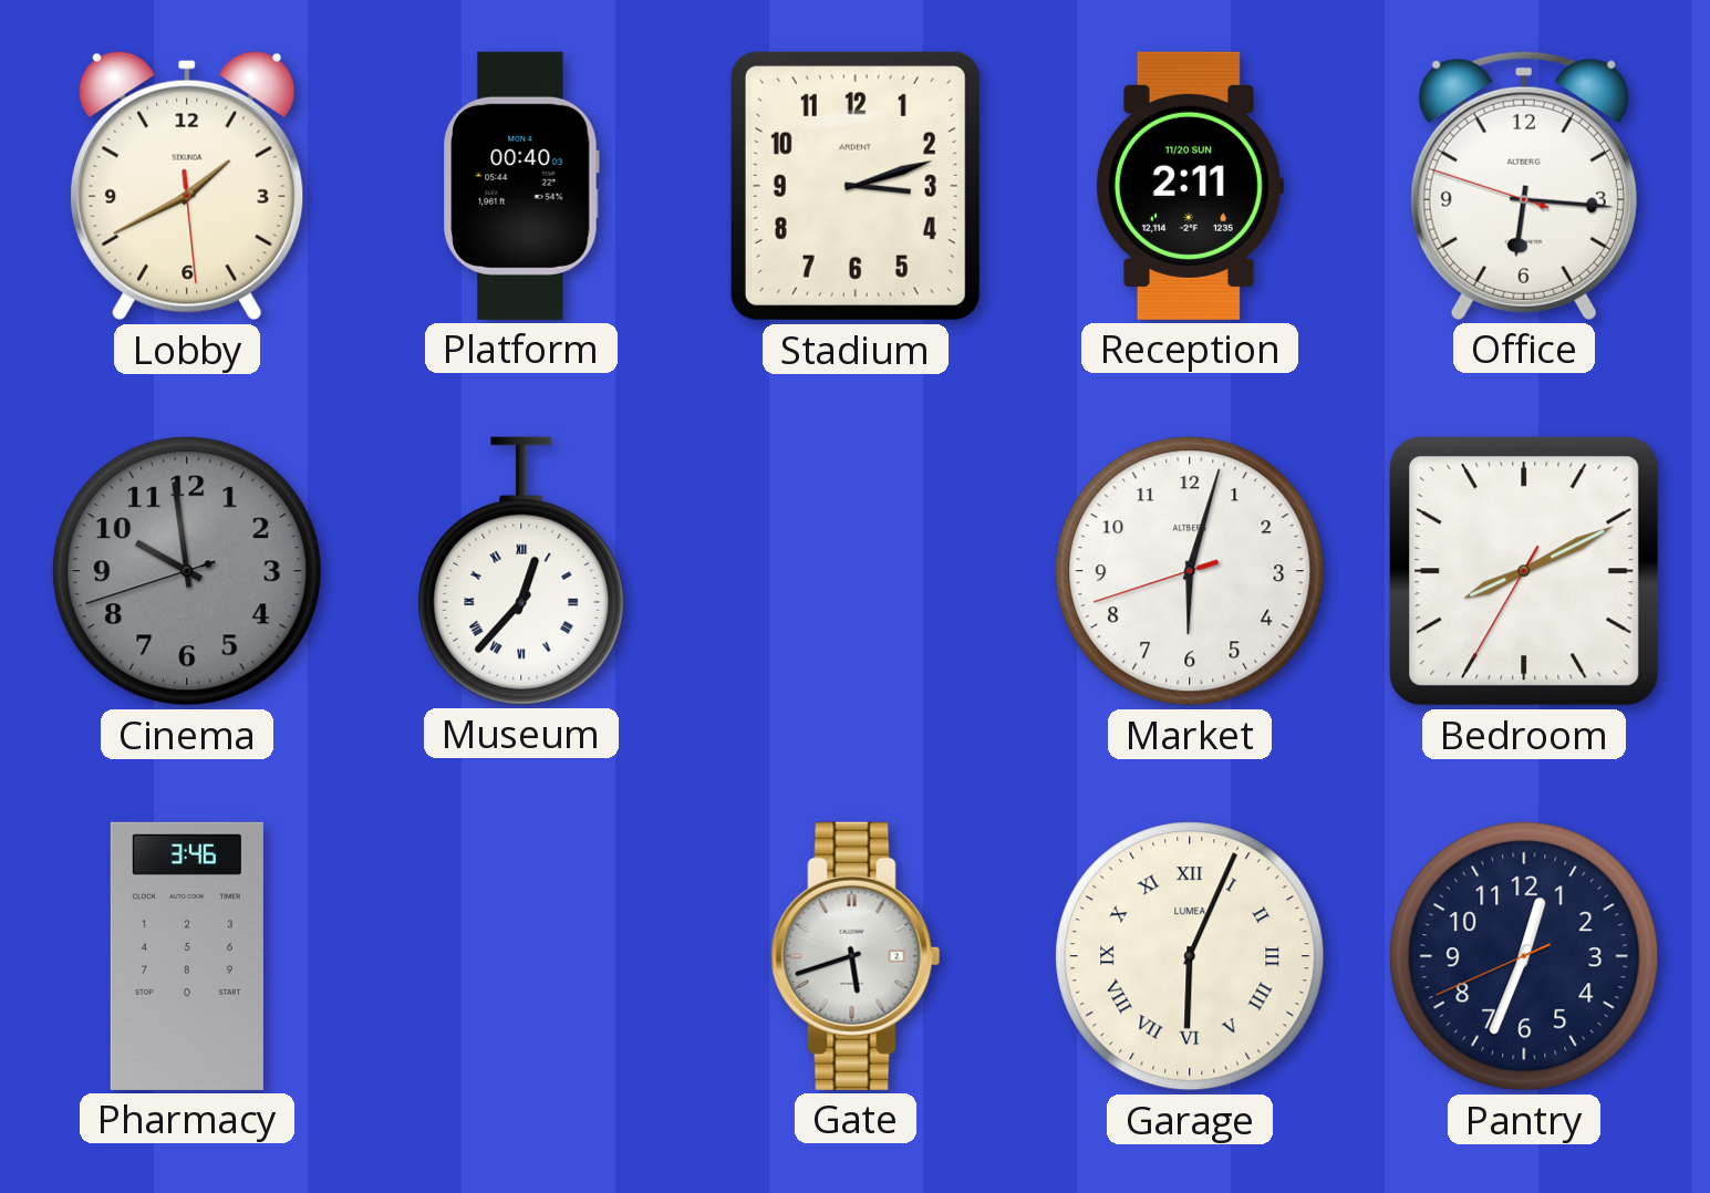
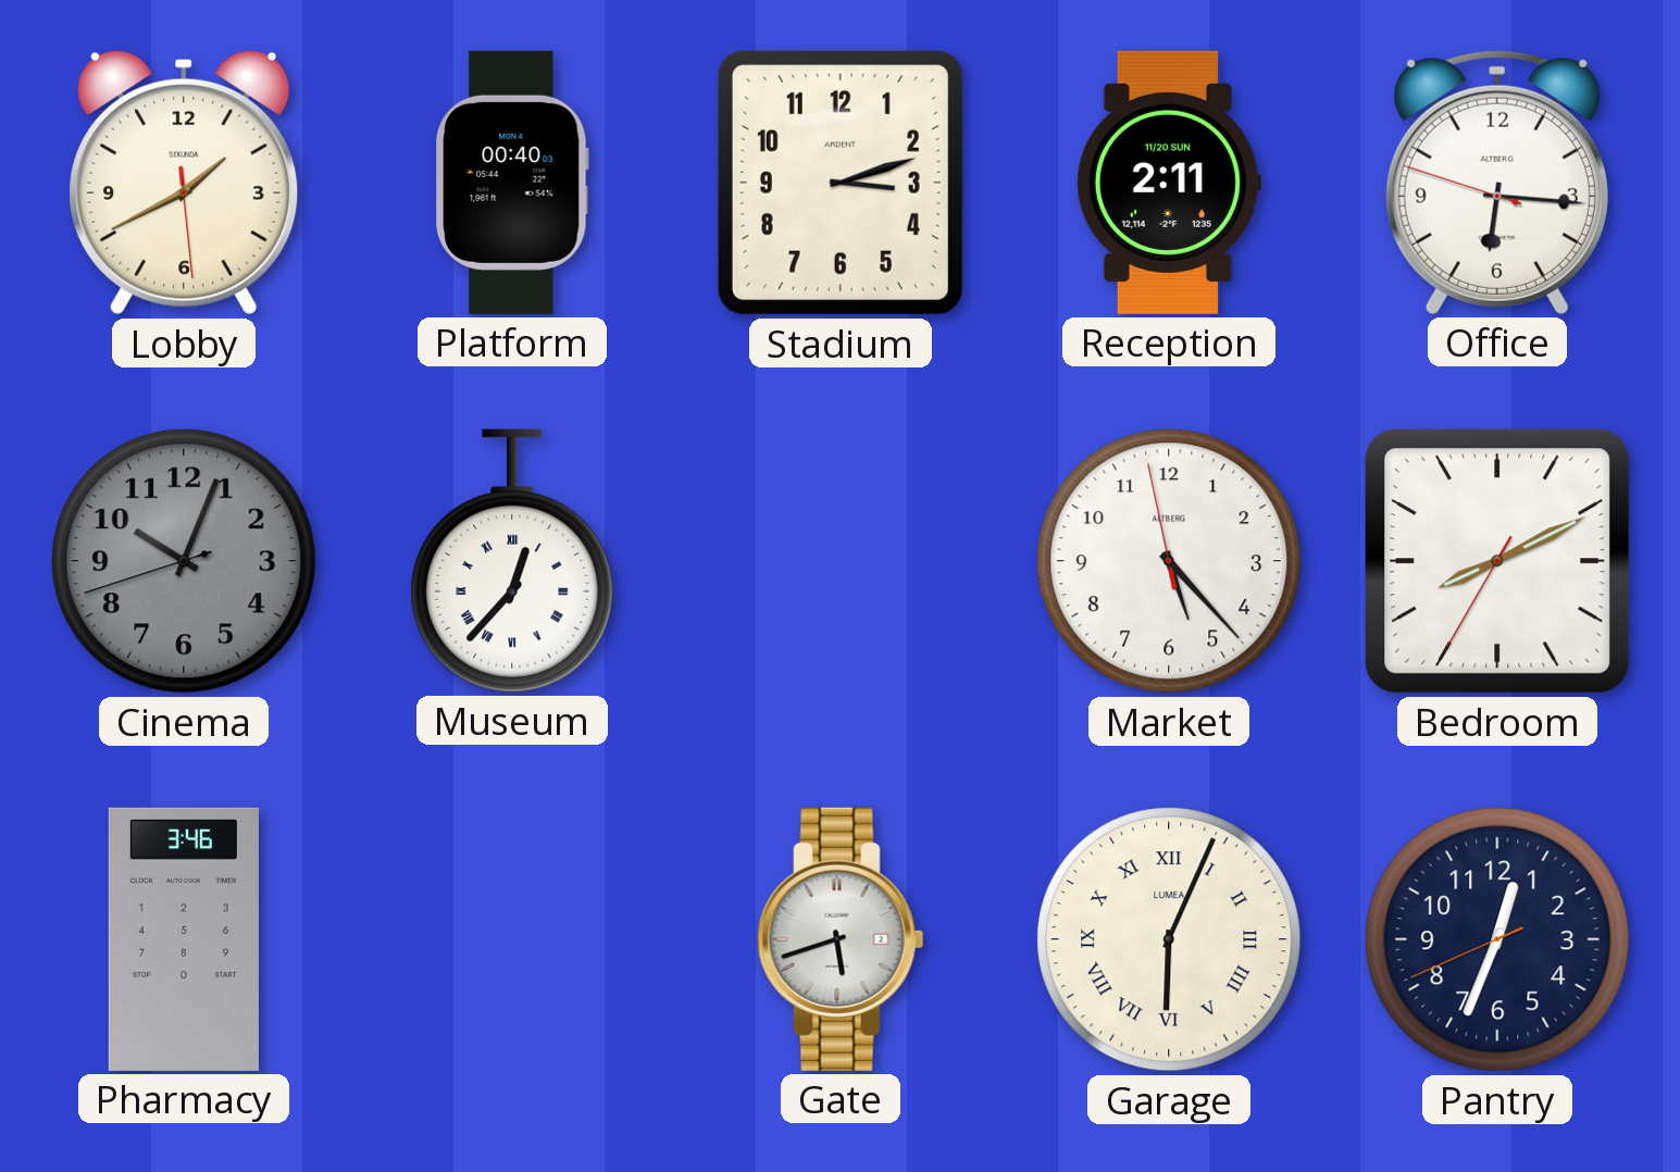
Cinema: 9:58 -> 10:03 (184, 561)
Market: 6:02 -> 5:22 (1169, 561)
